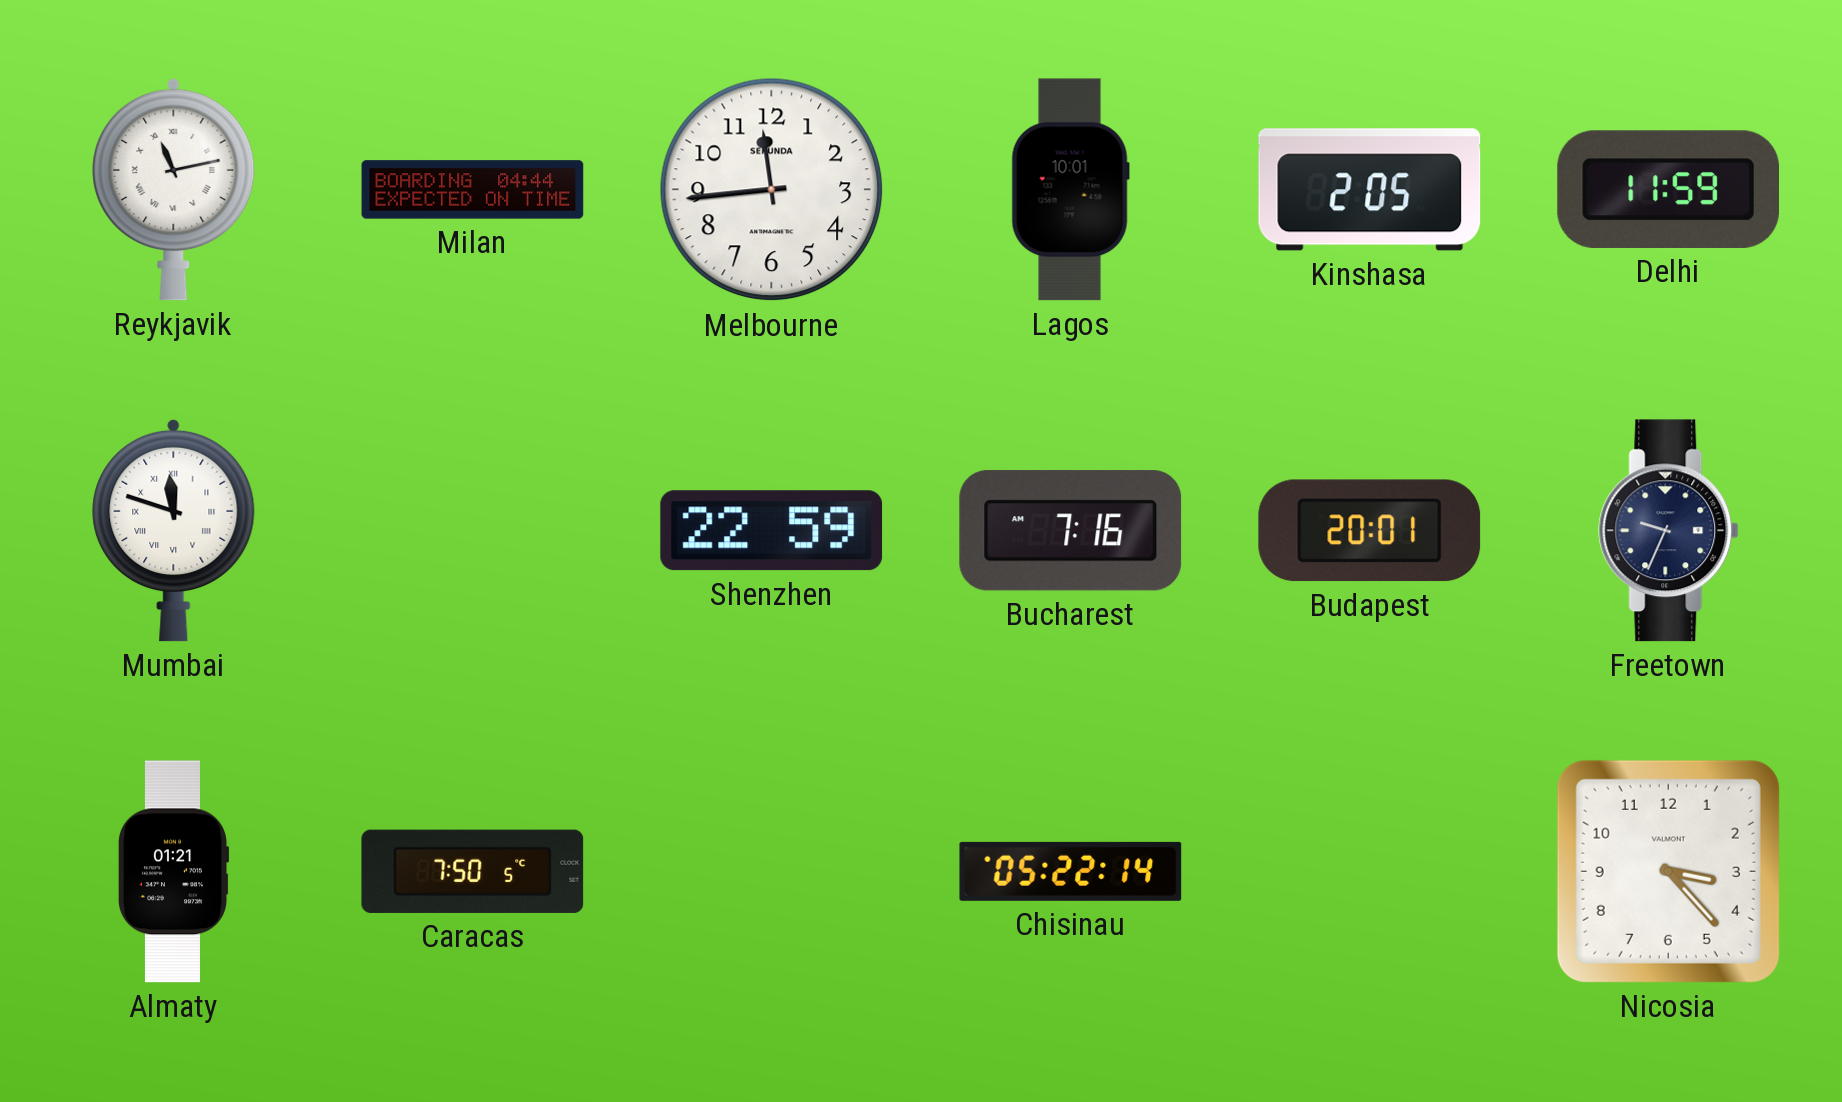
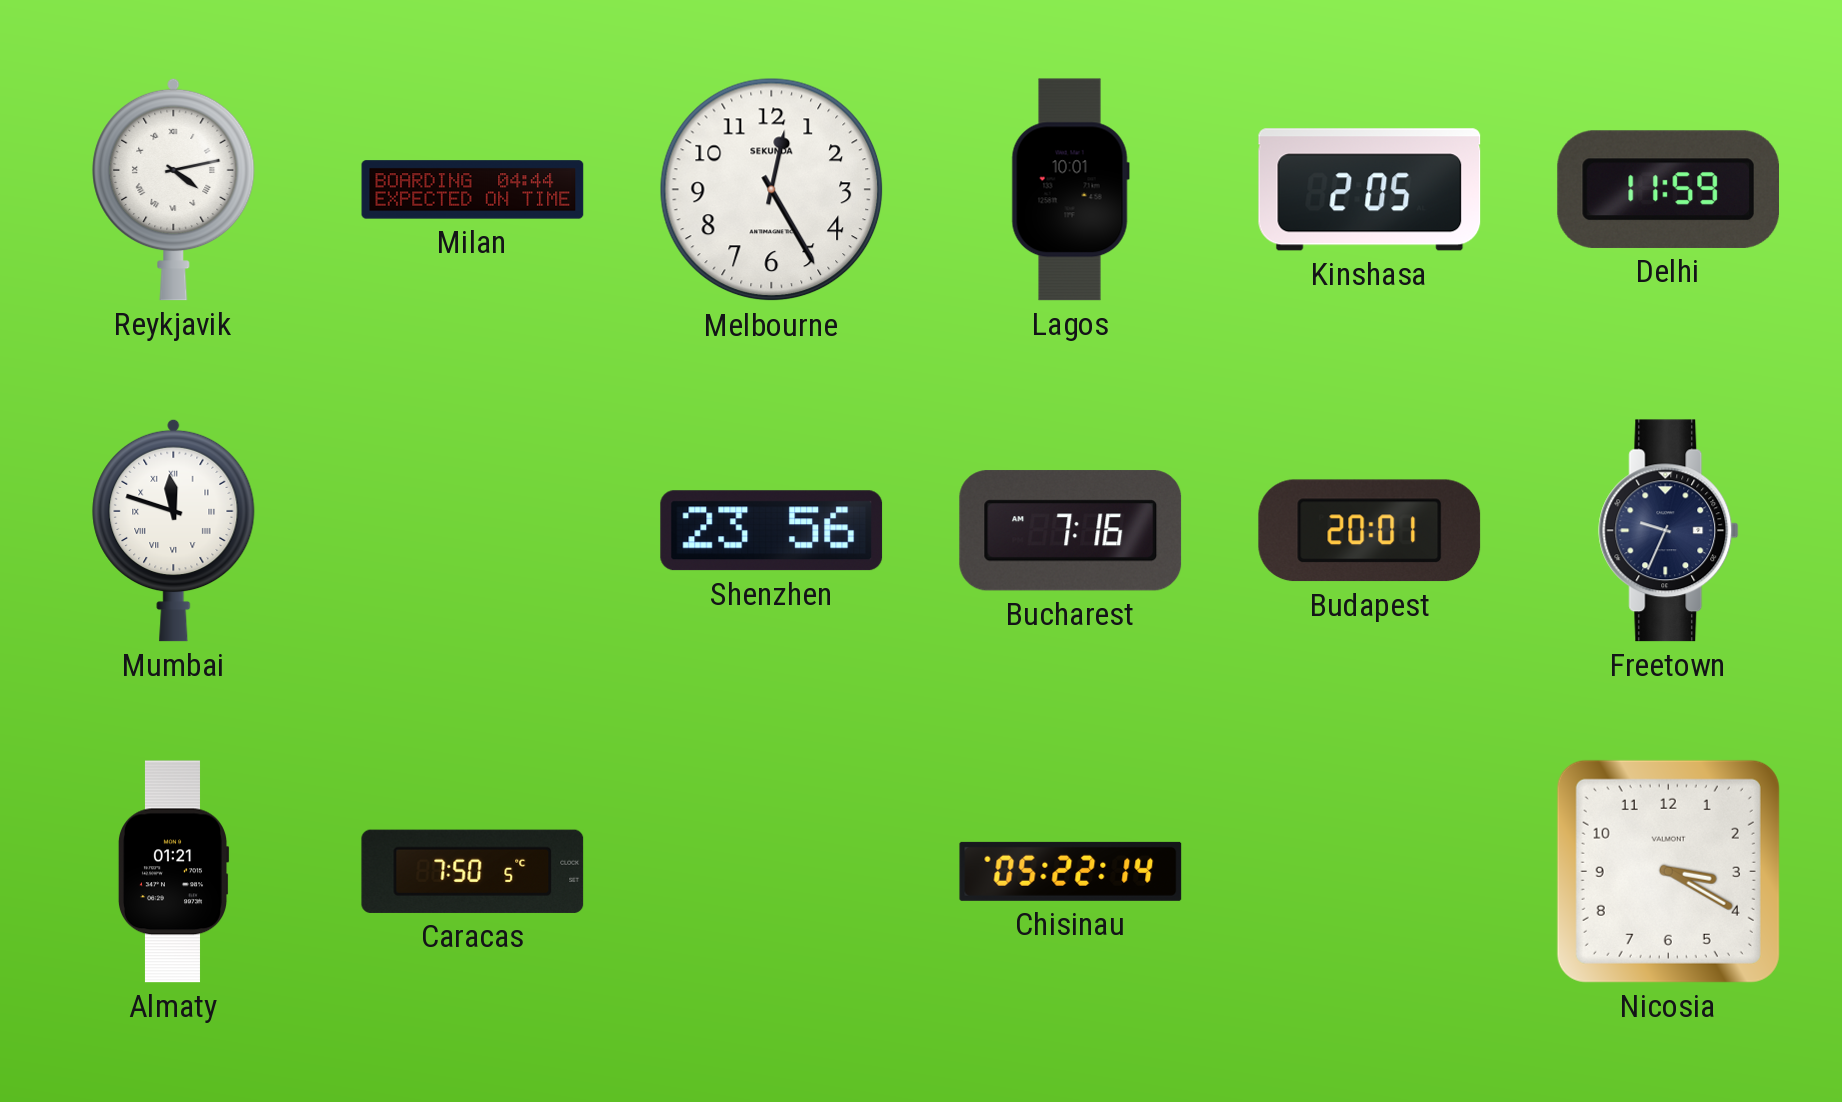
Reykjavik: 11:13 -> 4:13 (174, 189)
Melbourne: 11:44 -> 12:25 (772, 190)
Shenzhen: 22:59 -> 23:56 (772, 531)
Nicosia: 3:23 -> 3:20 (1668, 871)
